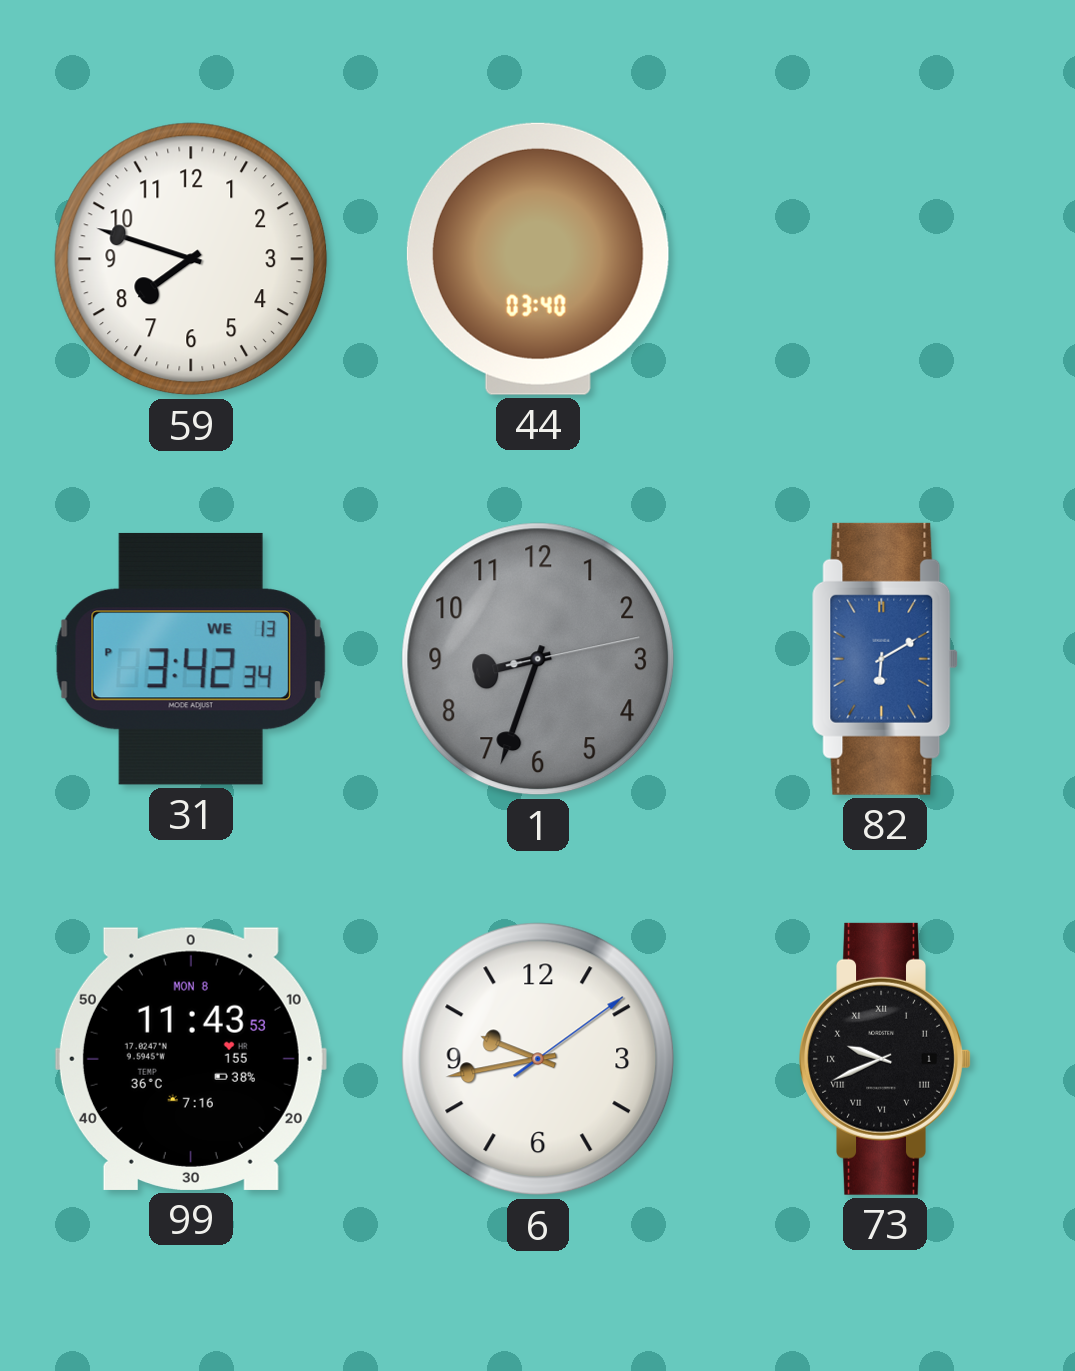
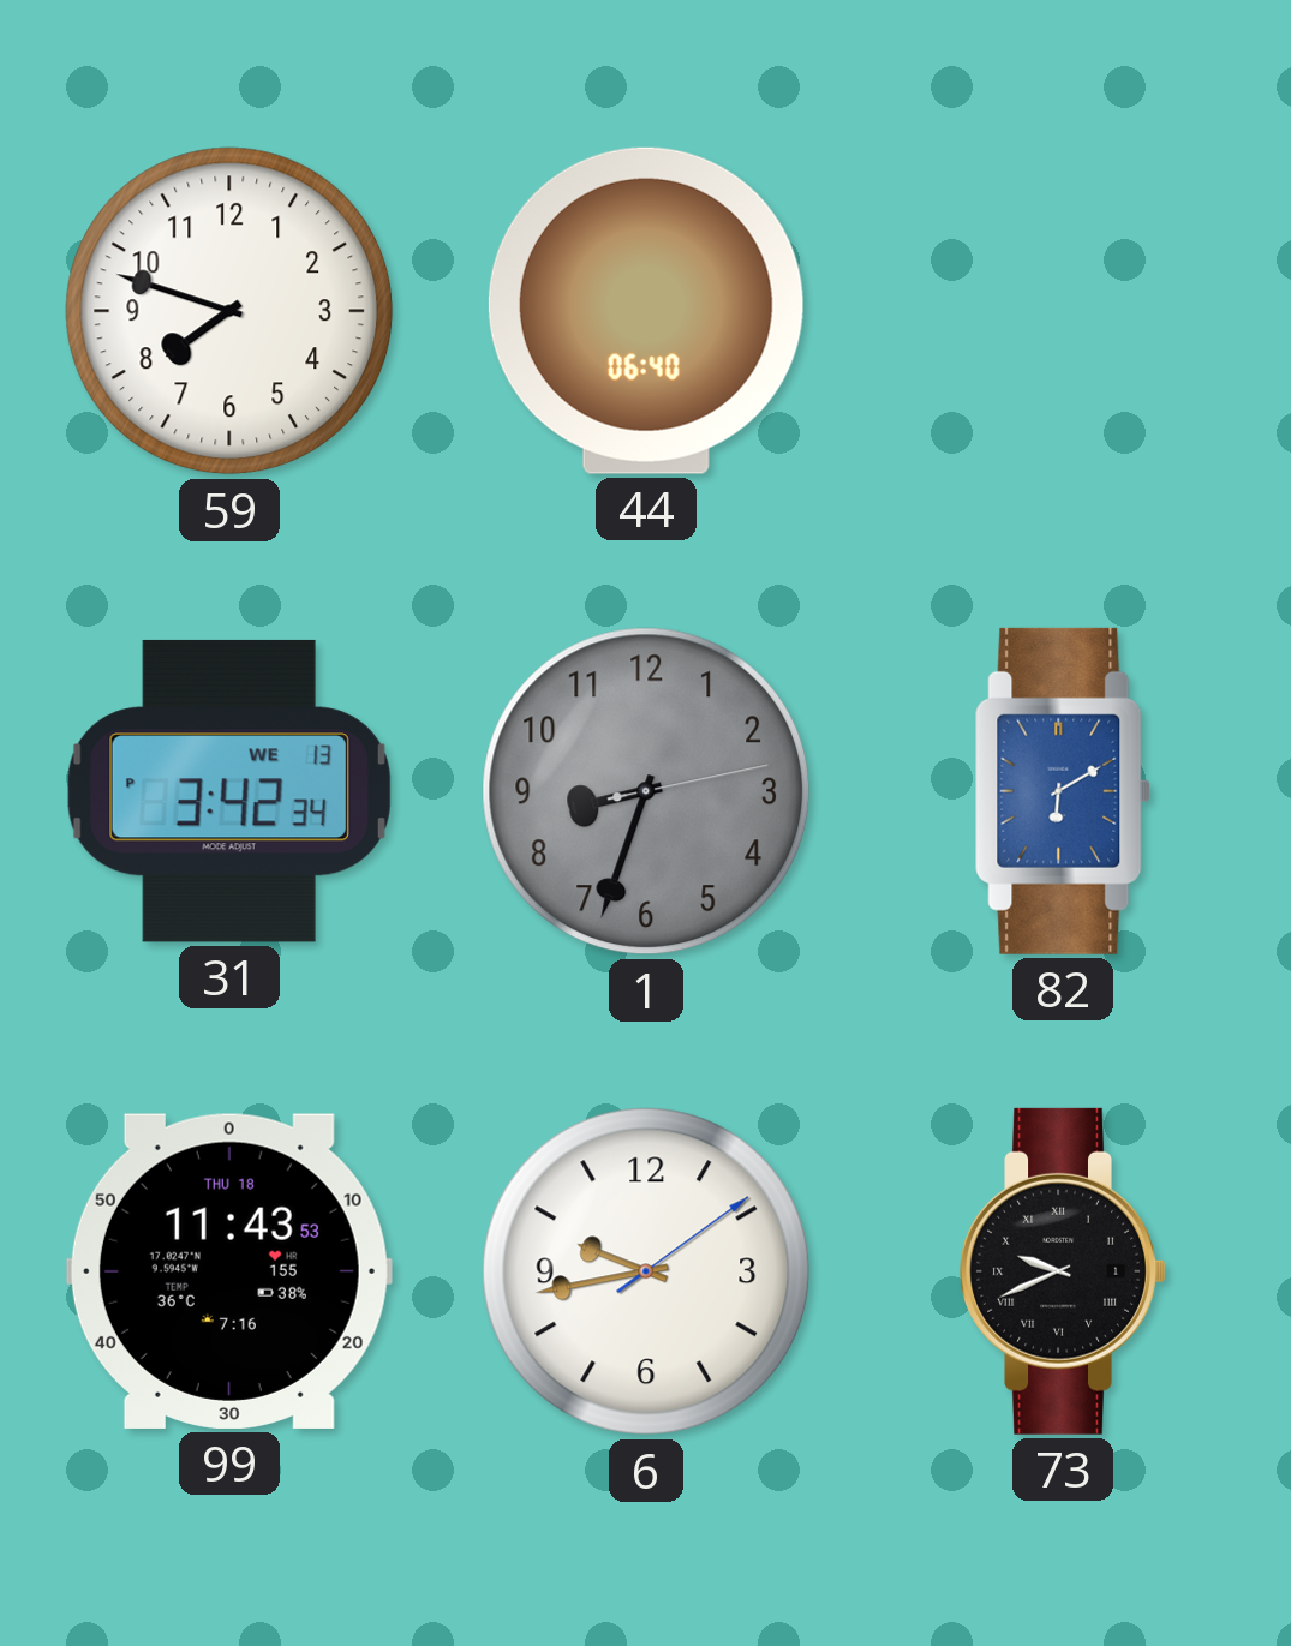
44: 03:40 -> 06:40 (646, 311)
99 date: MON 8 -> THU 18 (229, 1271)
